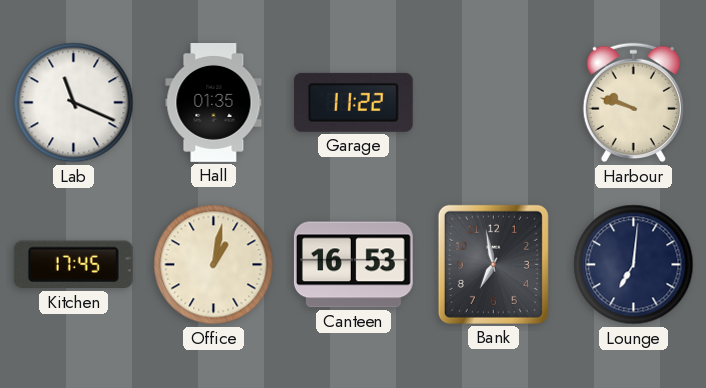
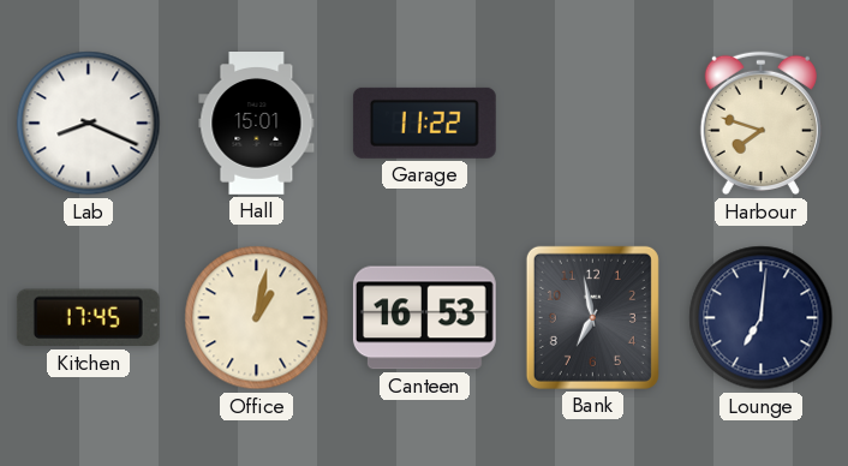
Lab: 11:19 -> 8:19 (89, 124)
Hall: 01:35 -> 15:01 (257, 124)
Harbour: 9:48 -> 7:48 (760, 124)
